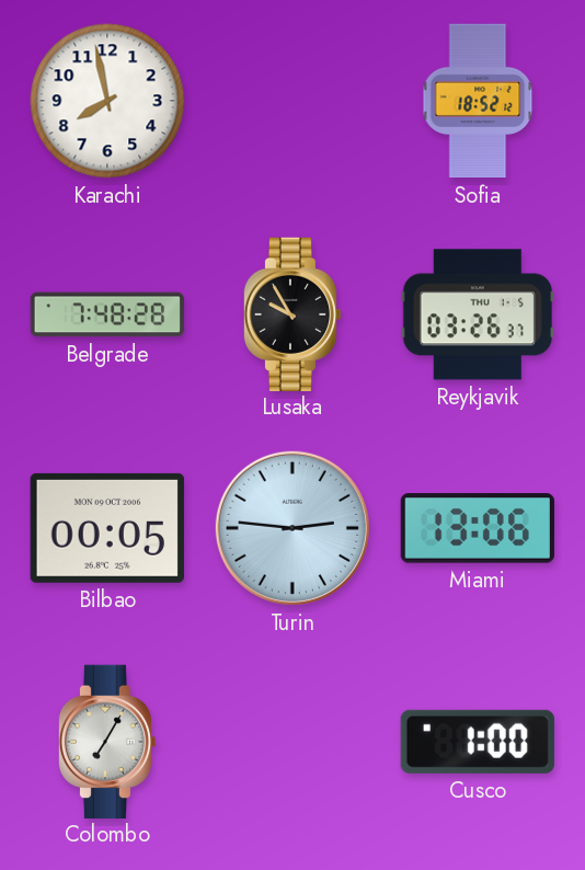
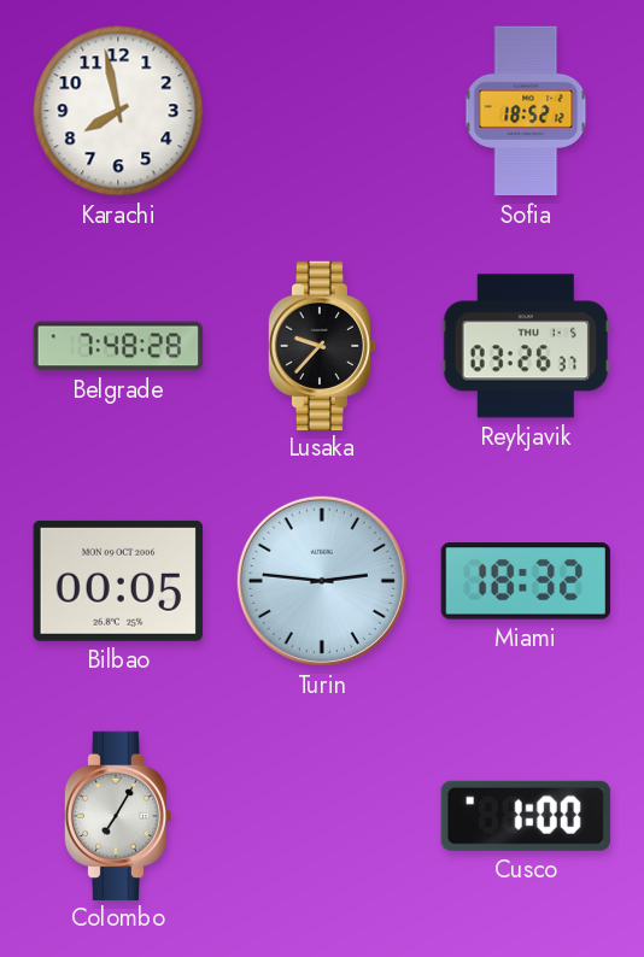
Lusaka: 9:55 -> 9:37 (322, 345)
Miami: 13:06 -> 18:32 (526, 581)
